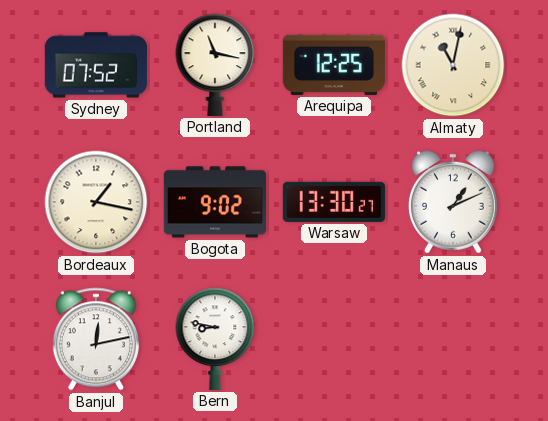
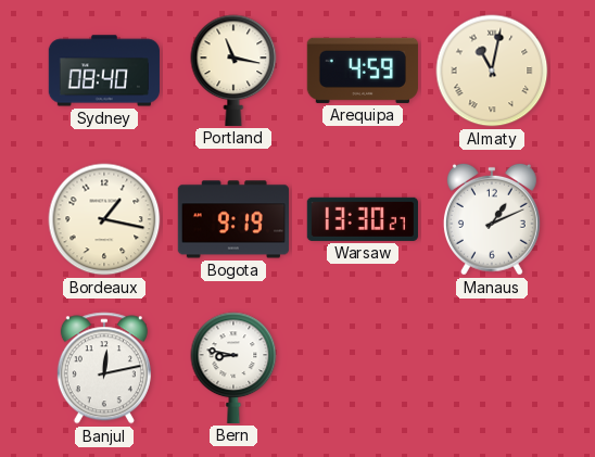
Sydney: 07:52 -> 08:40 (104, 71)
Arequipa: 12:25 -> 4:59 (363, 71)
Bogota: 9:02 -> 9:19 (233, 219)
